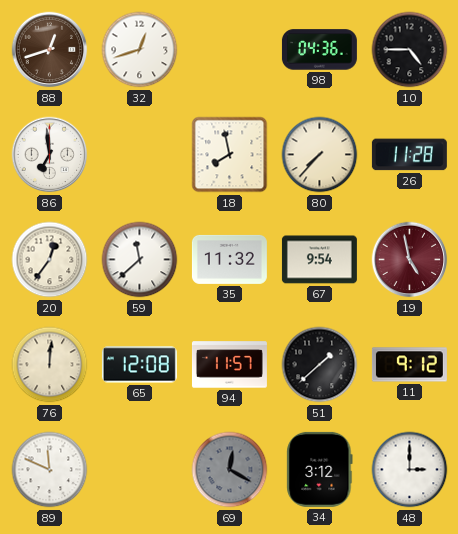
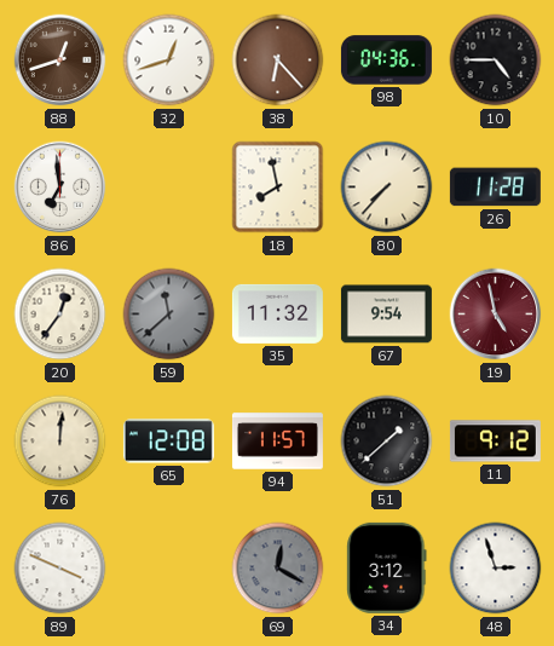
38: none -> 6:23 (278, 60)
59 dial: white -> grey (169, 315)
89: 11:49 -> 3:49 (60, 569)
48: 3:00 -> 2:57 (496, 569)
